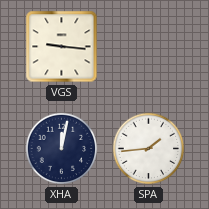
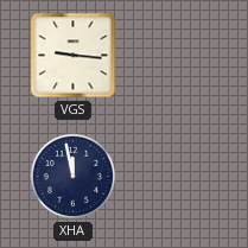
XHA: 12:02 -> 11:58 (74, 177)
SPA: 1:44 -> none (149, 149)
